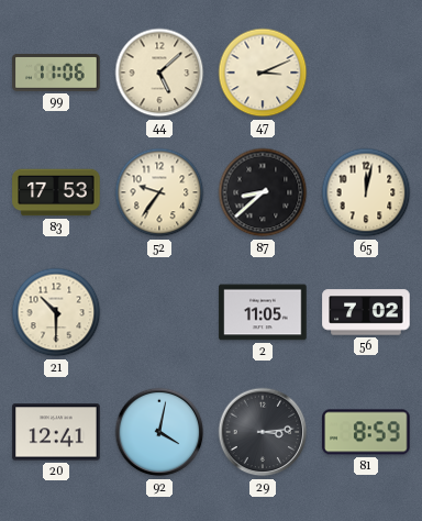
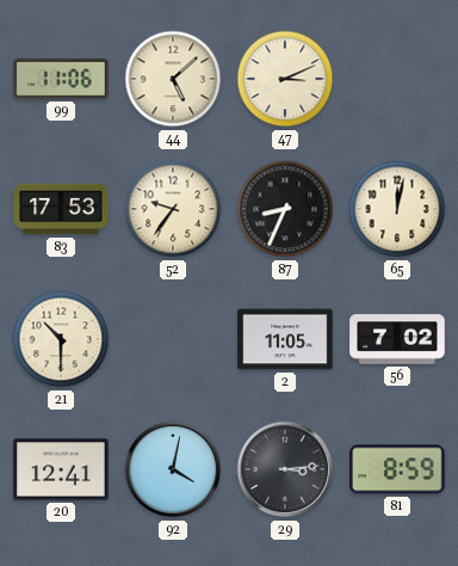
87: 8:38 -> 8:34 (285, 209)
